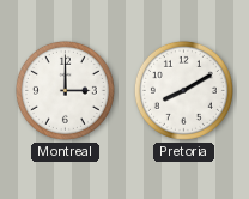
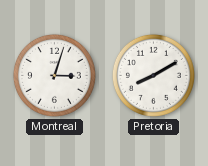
Montreal: 3:00 -> 3:03 (54, 75)
